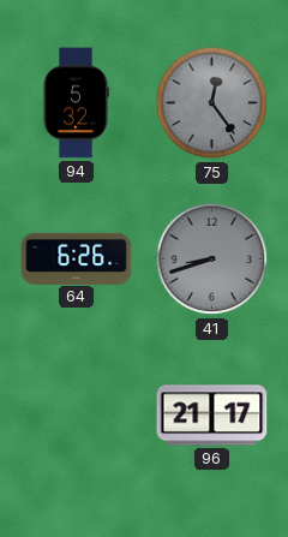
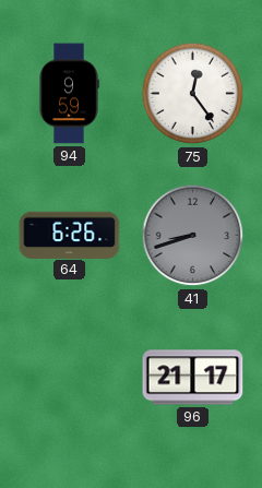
94: 5:32 -> 9:59 (69, 94)
75 dial: grey -> white (193, 94)
